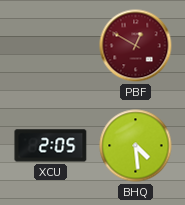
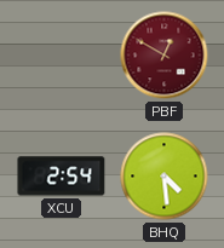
XCU: 2:05 -> 2:54 (62, 177)
